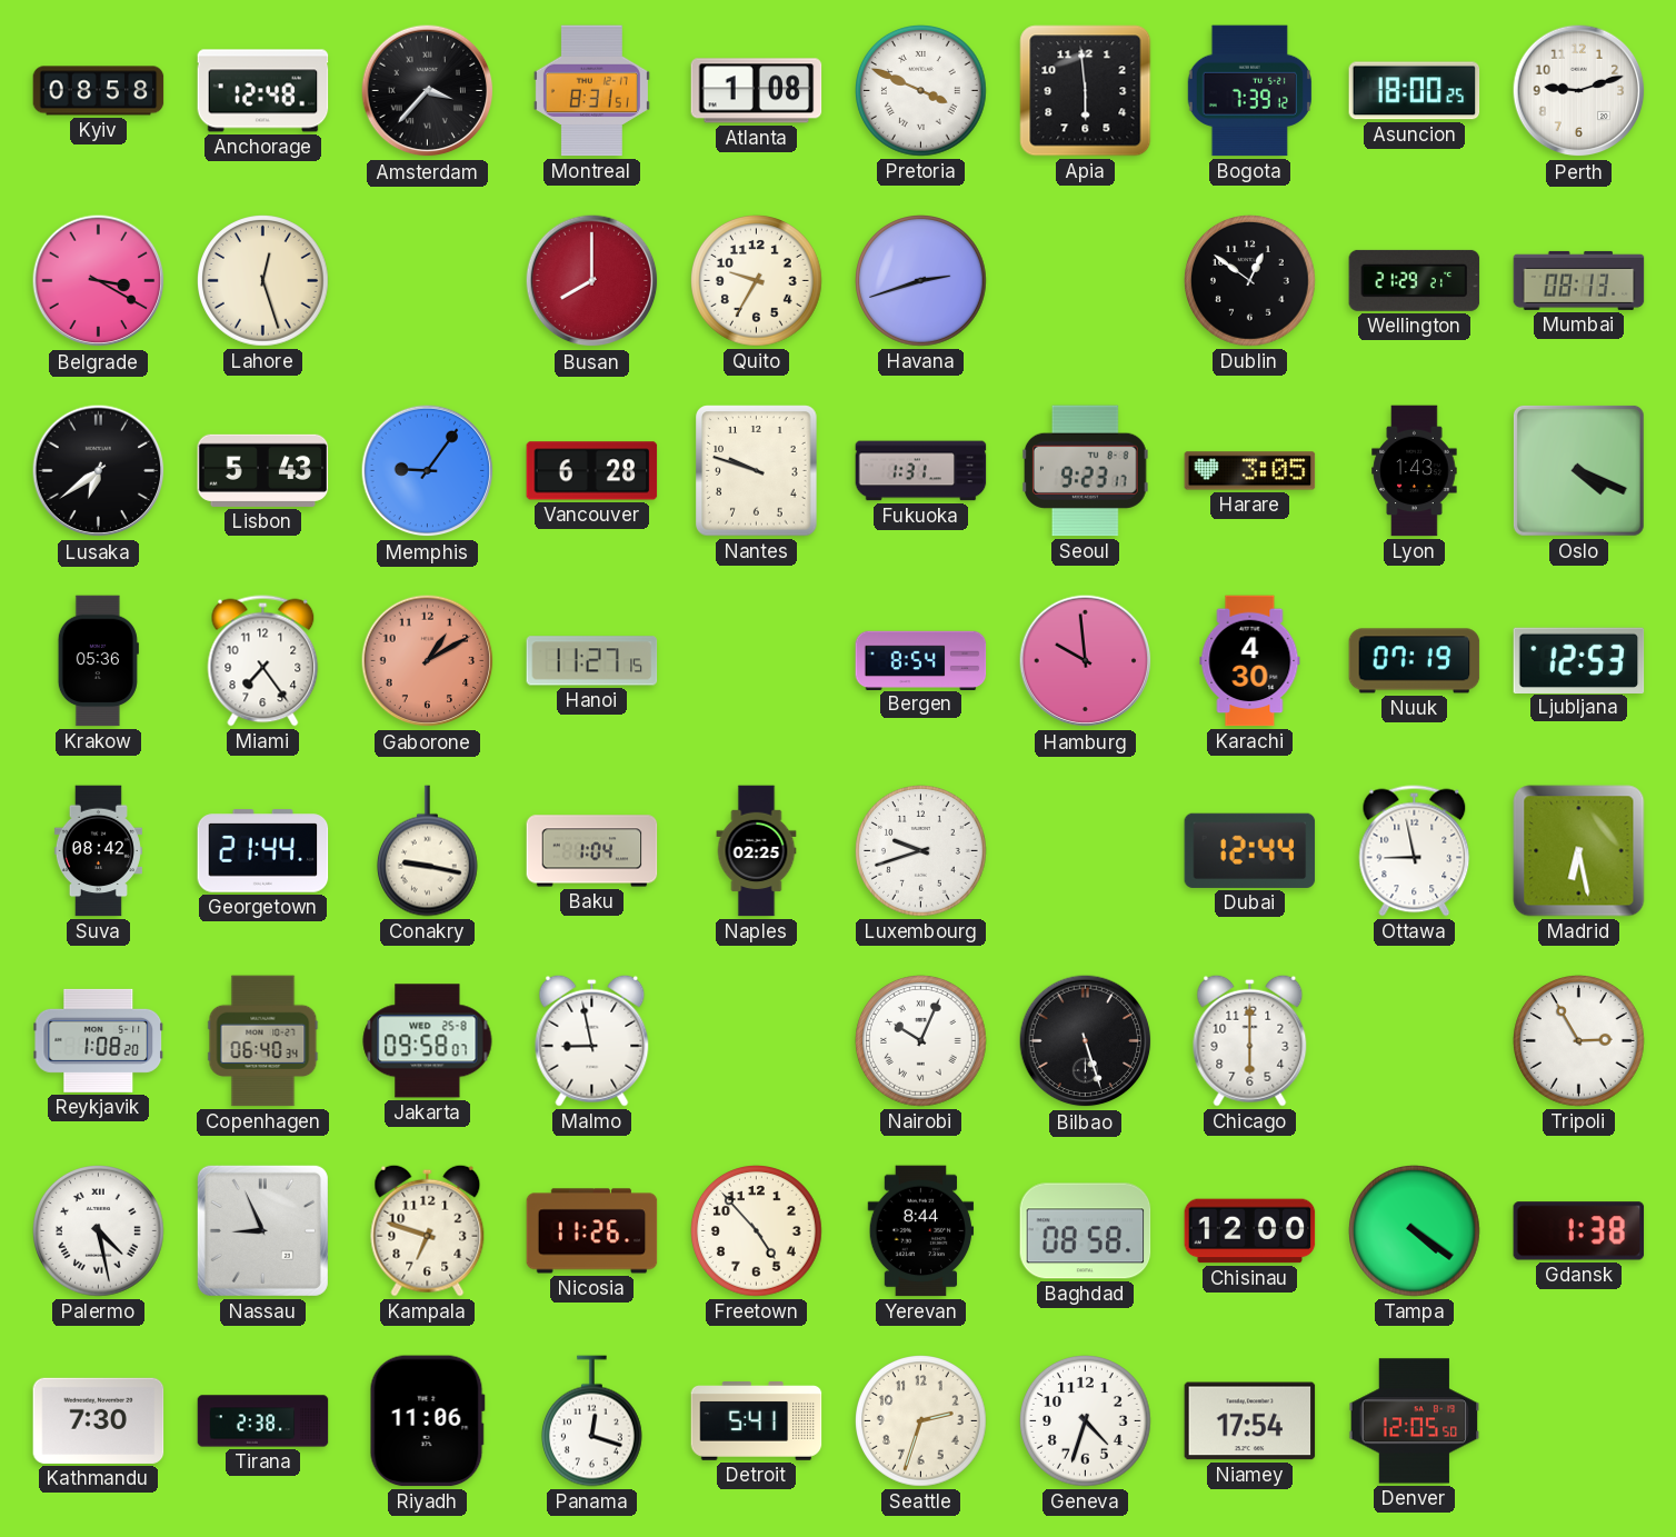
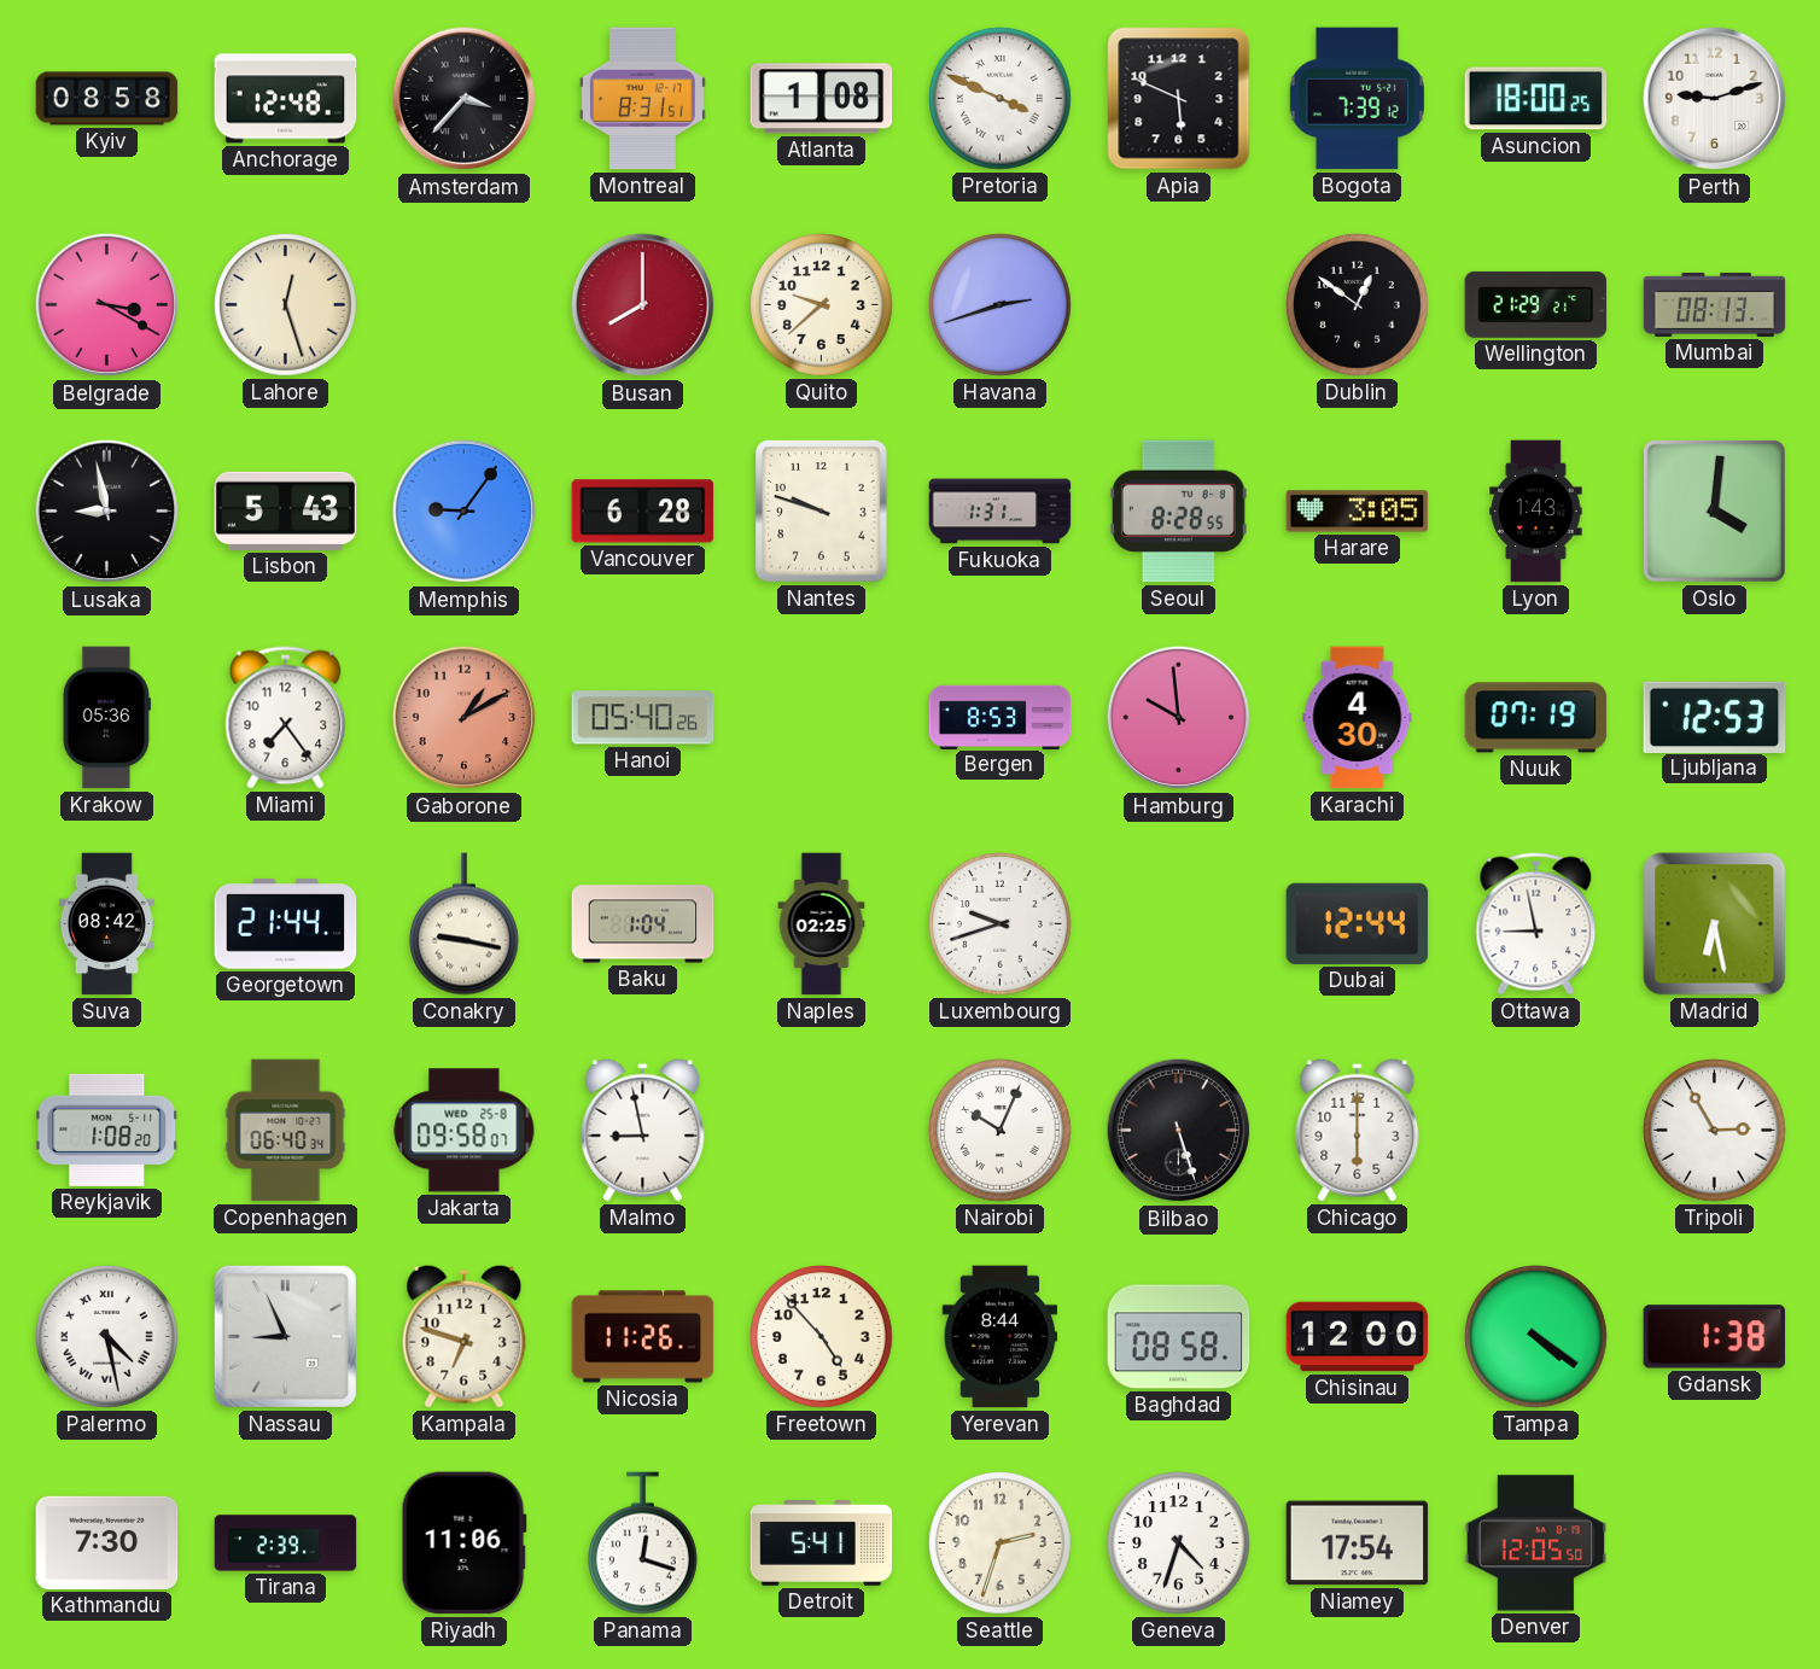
Apia: 5:59 -> 5:49 (1179, 99)
Quito: 9:35 -> 9:38 (822, 305)
Lusaka: 6:39 -> 8:58 (107, 512)
Seoul: 9:23 -> 8:28 (1178, 512)
Oslo: 4:19 -> 4:01 (1714, 510)
Hanoi: 11:27 -> 05:40 (643, 718)
Bergen: 8:54 -> 8:53 (1001, 717)
Tirana: 2:38 -> 2:39 (286, 1543)
